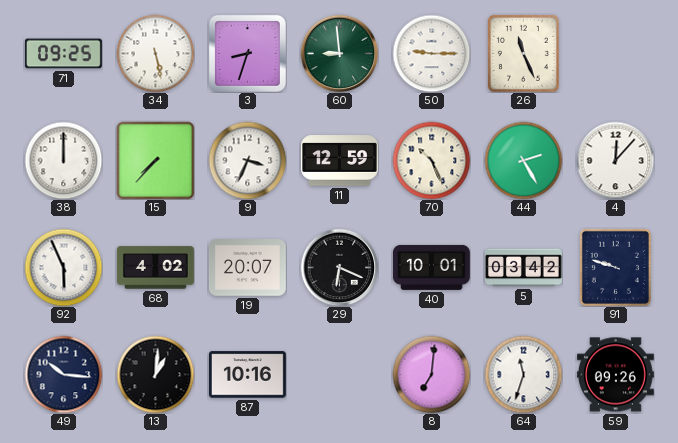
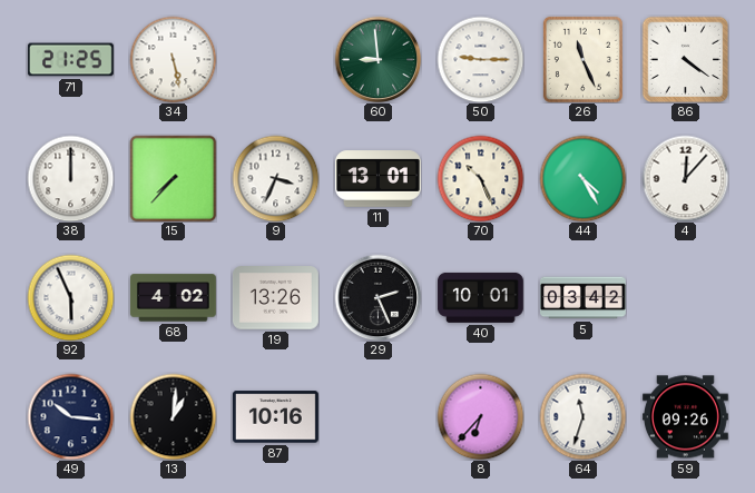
71: 09:25 -> 21:25 (70, 60)
3: 8:33 -> none (247, 53)
86: none -> 4:21 (685, 59)
11: 12:59 -> 13:01 (379, 179)
44: 2:25 -> 4:25 (582, 178)
19: 20:07 -> 13:26 (275, 298)
29: 6:19 -> 2:26 (377, 297)
91: 9:48 -> none (615, 267)
8: 7:01 -> 6:37 (480, 416)
